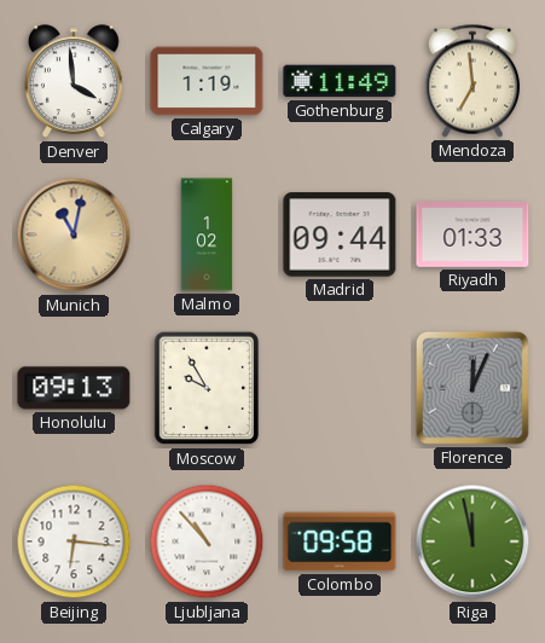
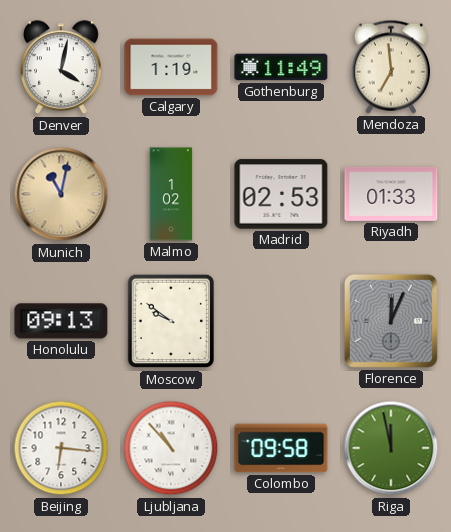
Denver: 3:59 -> 4:02 (62, 68)
Madrid: 09:44 -> 02:53 (281, 194)
Moscow: 9:55 -> 9:51 (171, 321)
